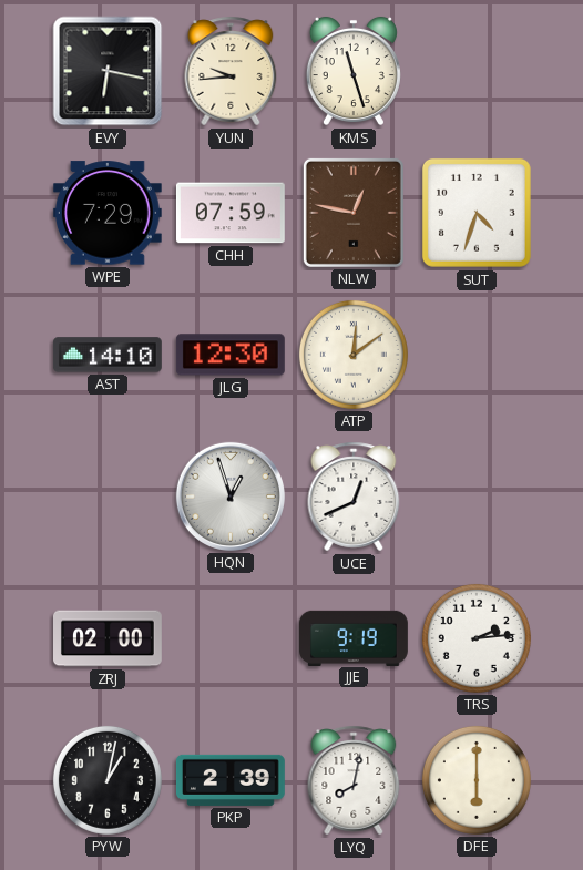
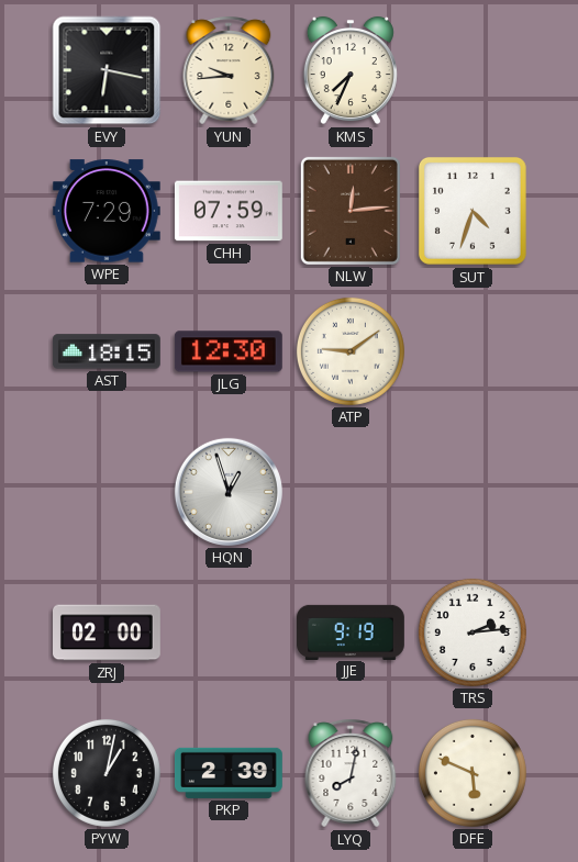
KMS: 11:27 -> 7:34 (351, 70)
NLW: 12:47 -> 12:14 (351, 211)
AST: 14:10 -> 18:15 (107, 351)
ATP: 12:09 -> 9:09 (351, 351)
UCE: 12:41 -> none (354, 497)
DFE: 6:00 -> 5:49 (473, 773)
